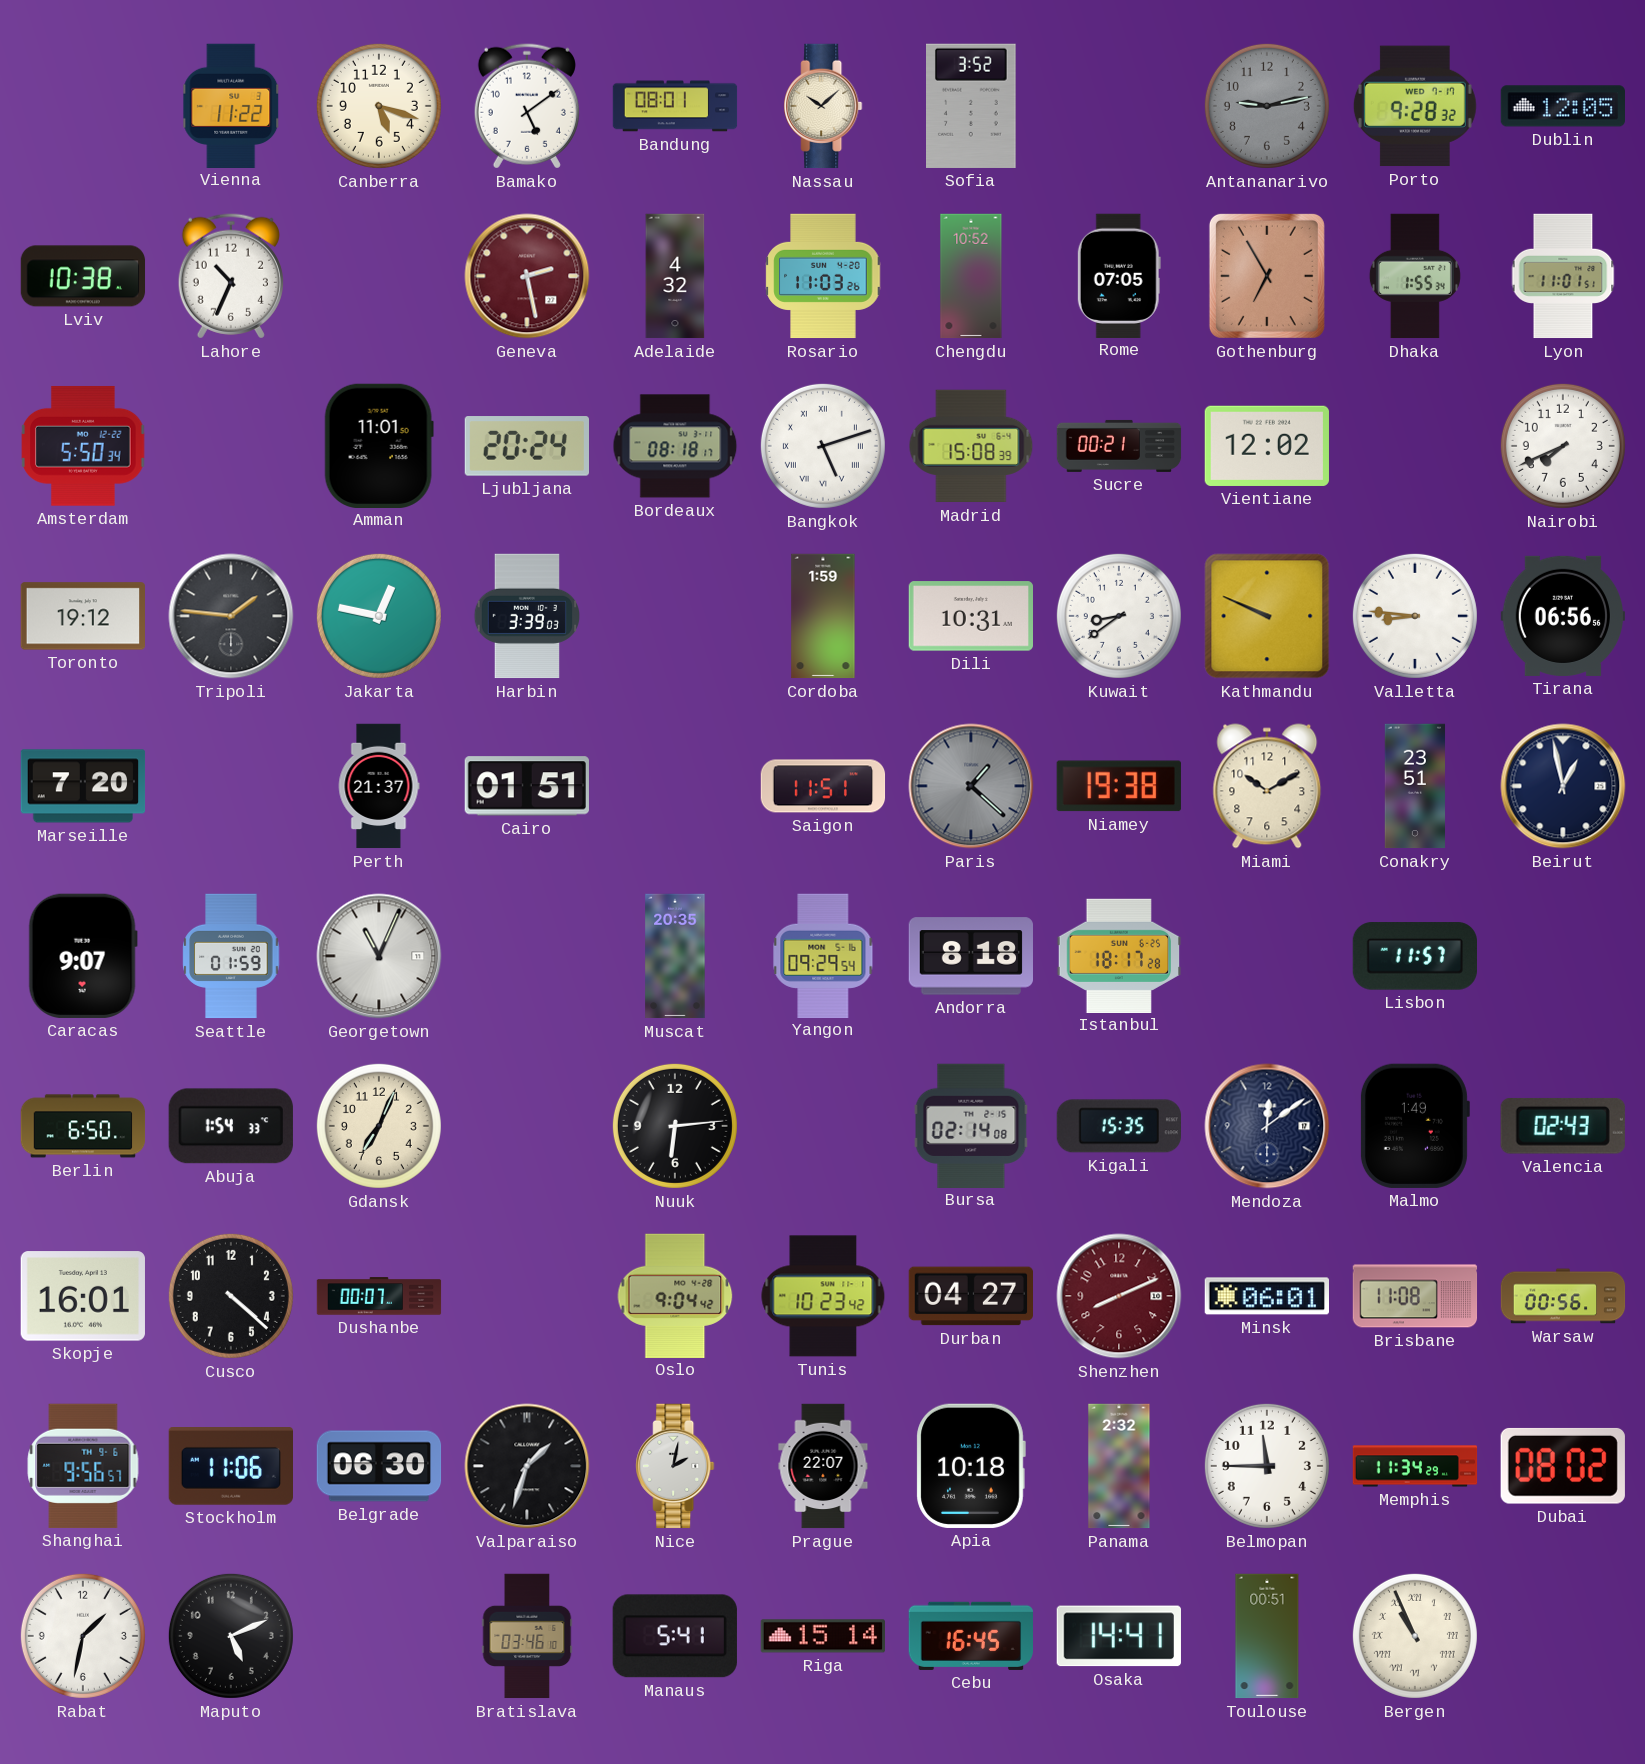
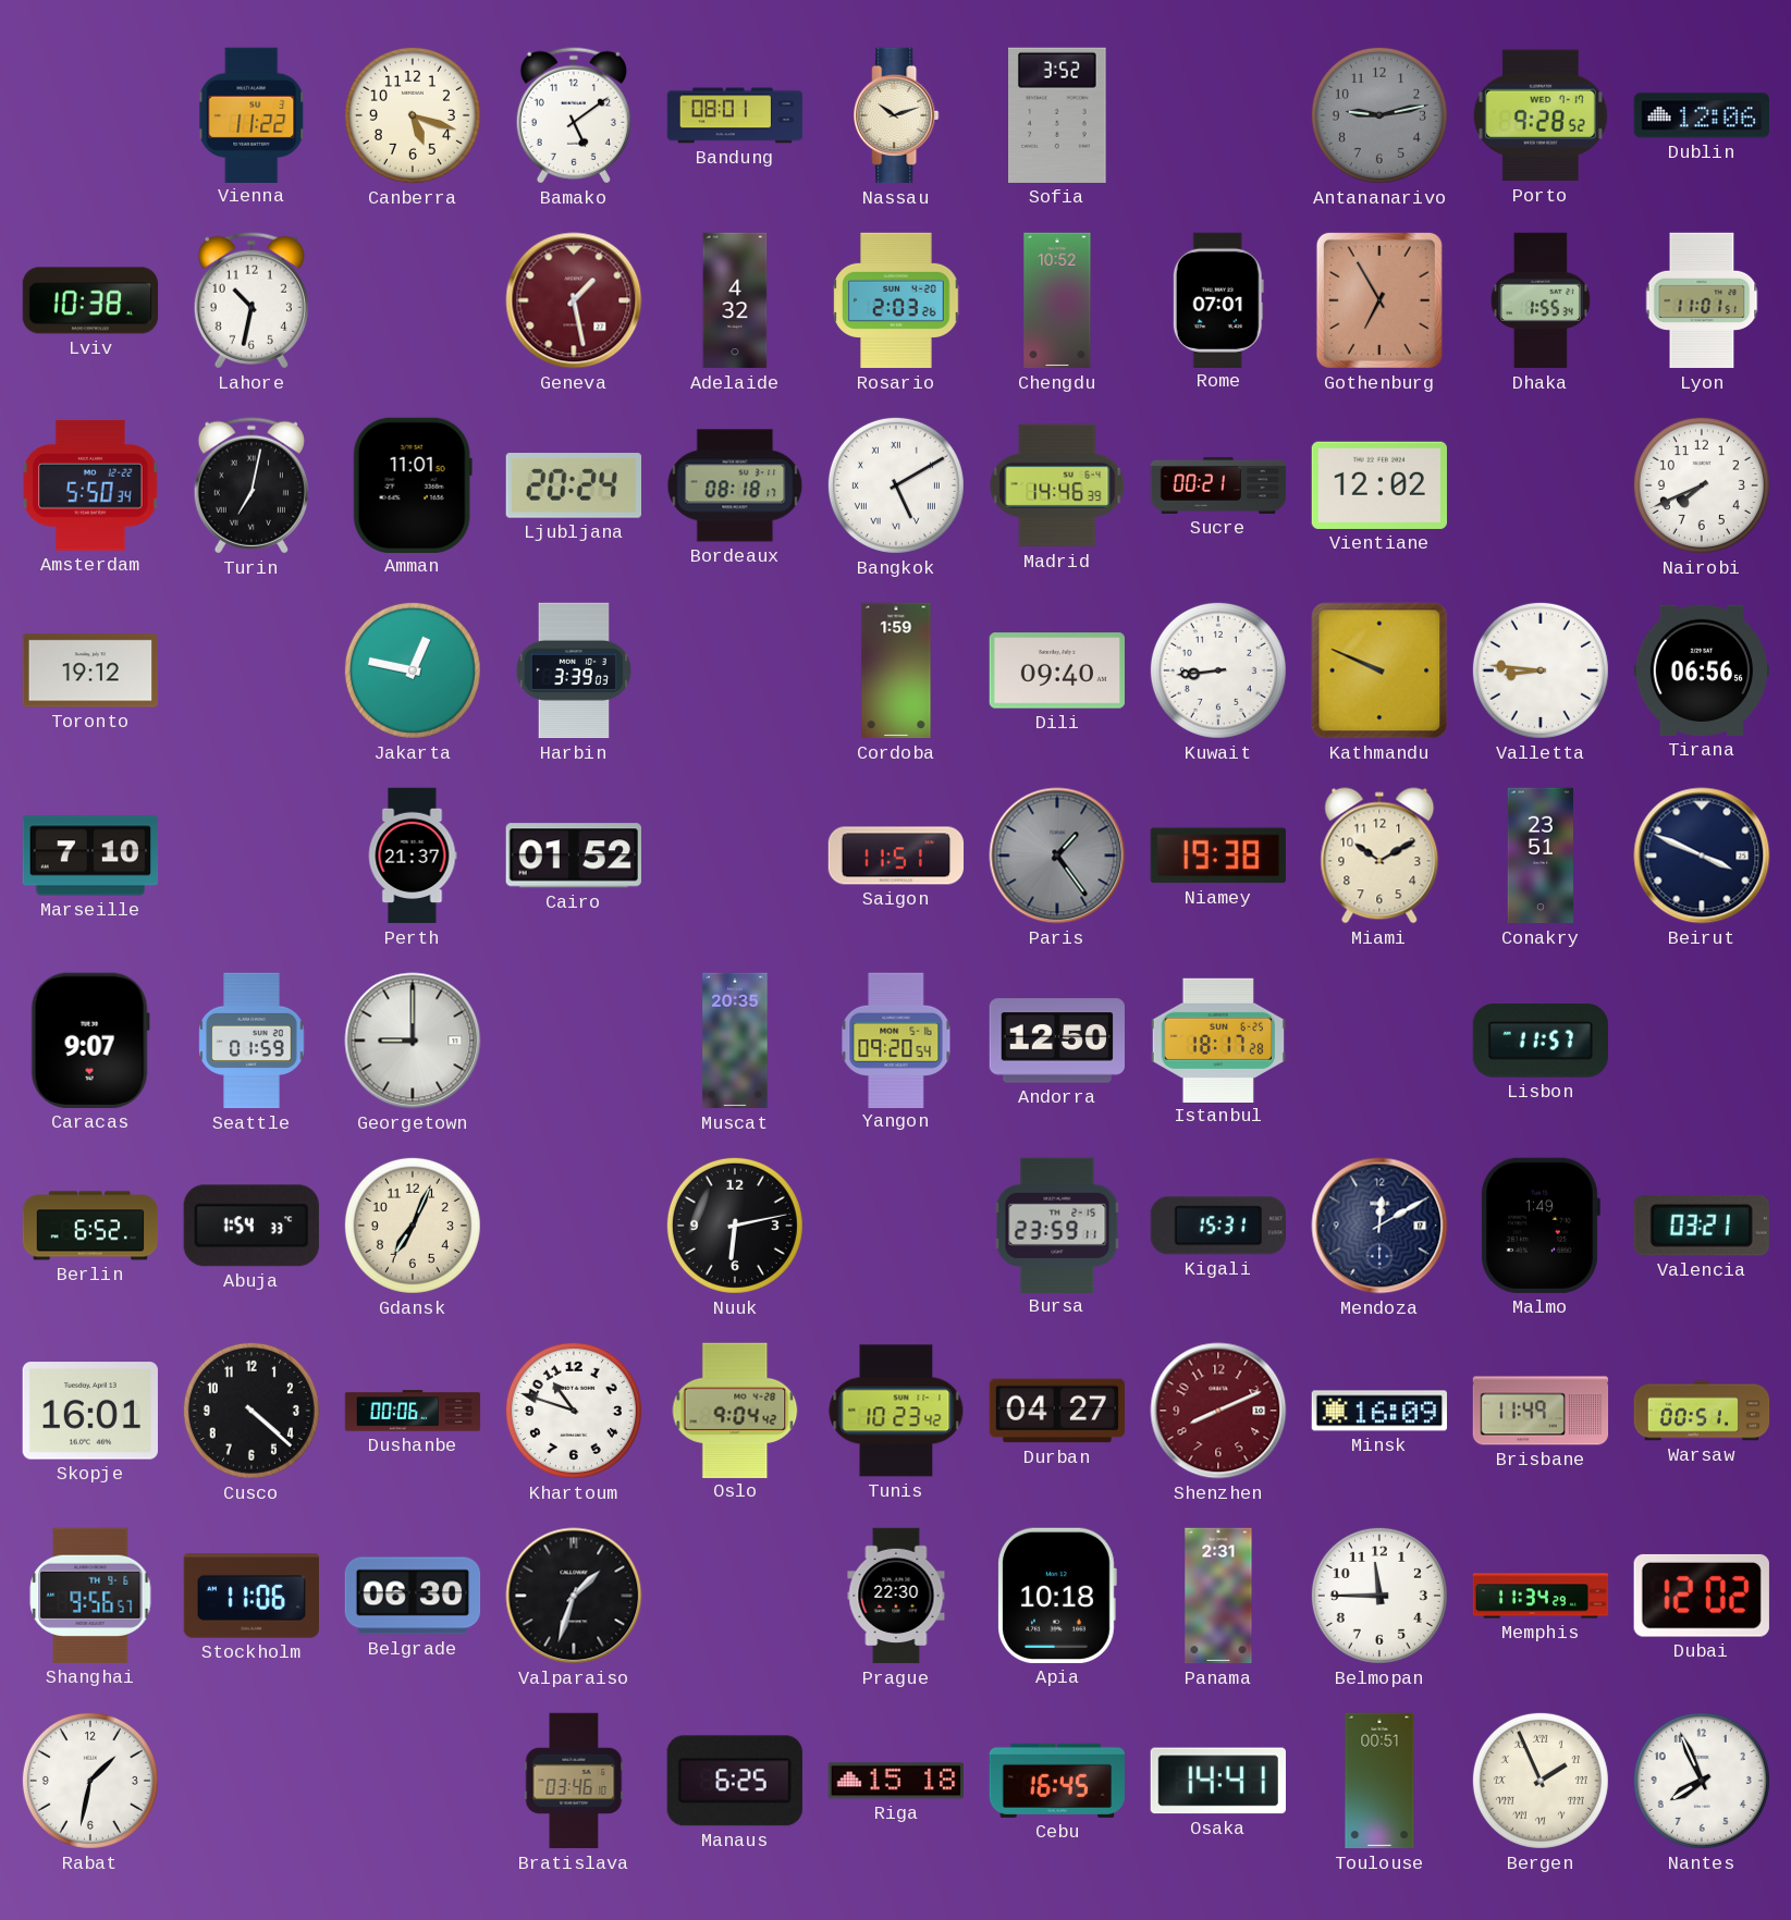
Nassau: 10:08 -> 10:12 (896, 115)
Porto: 9:28:32 -> 9:28:52 (1541, 115)
Dublin: 12:05 -> 12:06 (1701, 115)
Lahore: 10:34 -> 10:32 (252, 300)
Geneva: 2:28 -> 1:28 (574, 300)
Rosario: 11:03 -> 2:03 (896, 300)
Rome: 07:05 -> 07:01 (1218, 299)
Turin: none -> 7:02 (252, 485)
Bangkok: 5:12 -> 5:10 (896, 485)
Madrid: 15:08 -> 14:46 (1057, 485)
Tripoli: 1:46 -> none (231, 616)
Dili: 10:31 -> 09:40 (1056, 670)
Kuwait: 8:39 -> 8:44 (1218, 670)
Marseille: 7:20 -> 7:10 (90, 856)
Cairo: 01:51 -> 01:52 (574, 856)
Paris: 1:22 -> 1:24 (1057, 856)
Beirut: 12:58 -> 3:49 (1702, 856)
Georgetown: 11:04 -> 9:00 (413, 1041)
Yangon: 09:29 -> 09:20 (896, 1039)
Andorra: 8:18 -> 12:50 (1056, 1041)
Berlin: 6:50 -> 6:52 (90, 1226)
Nuuk: 6:14 -> 6:13 (735, 1226)
Bursa: 02:14 -> 23:59 (1057, 1224)
Kigali: 15:35 -> 15:31 (1217, 1226)
Mendoza: 12:09 -> 12:10 (1379, 1226)
Valencia: 02:43 -> 03:21 (1702, 1226)
Dushanbe: 00:07 -> 00:06 (413, 1411)
Khartoum: none -> 10:48 (574, 1411)
Minsk: 06:01 -> 16:09 (1378, 1411)
Brisbane: 11:08 -> 11:49 (1541, 1411)
Warsaw: 00:56 -> 00:51 (1702, 1411)
Nice: 2:02 -> none (675, 1466)
Prague: 22:07 -> 22:30 (896, 1596)
Panama: 2:32 -> 2:31 (1218, 1596)
Dubai: 08:02 -> 12:02 (1702, 1596)
Maputo: 5:11 -> none (231, 1636)
Manaus: 5:41 -> 6:25 (735, 1781)
Riga: 15:14 -> 15:18 (896, 1781)
Bergen: 10:56 -> 1:56 (1541, 1781)
Nantes: none -> 7:56 (1702, 1781)
